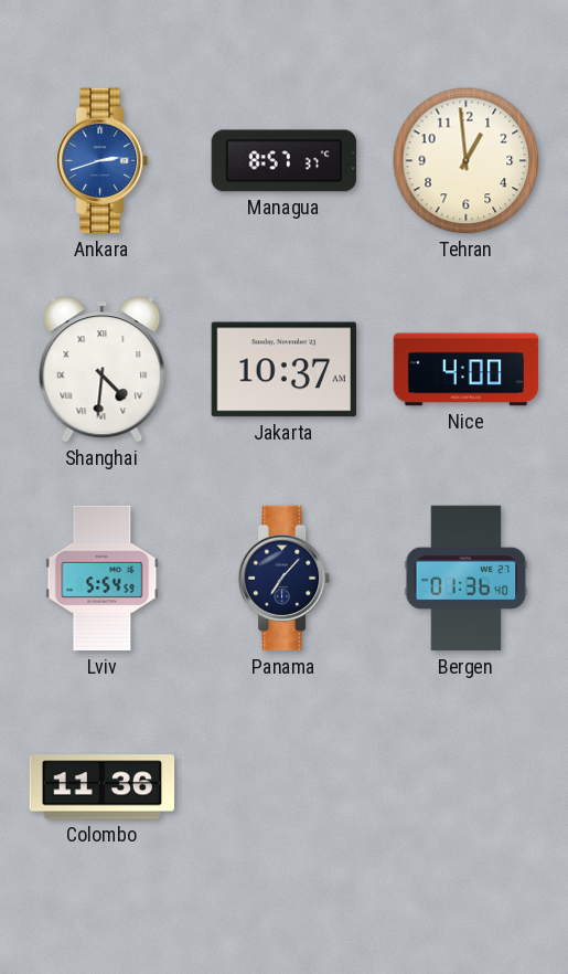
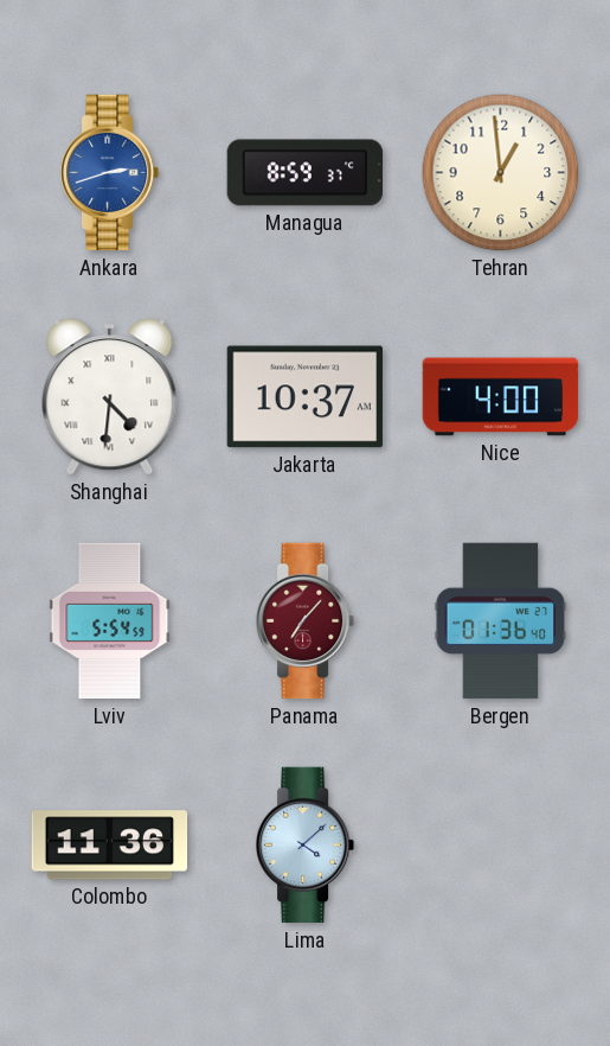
Managua: 8:57 -> 8:59 (306, 173)
Panama dial: navy -> burgundy (306, 621)
Lima: none -> 4:08 (306, 846)
